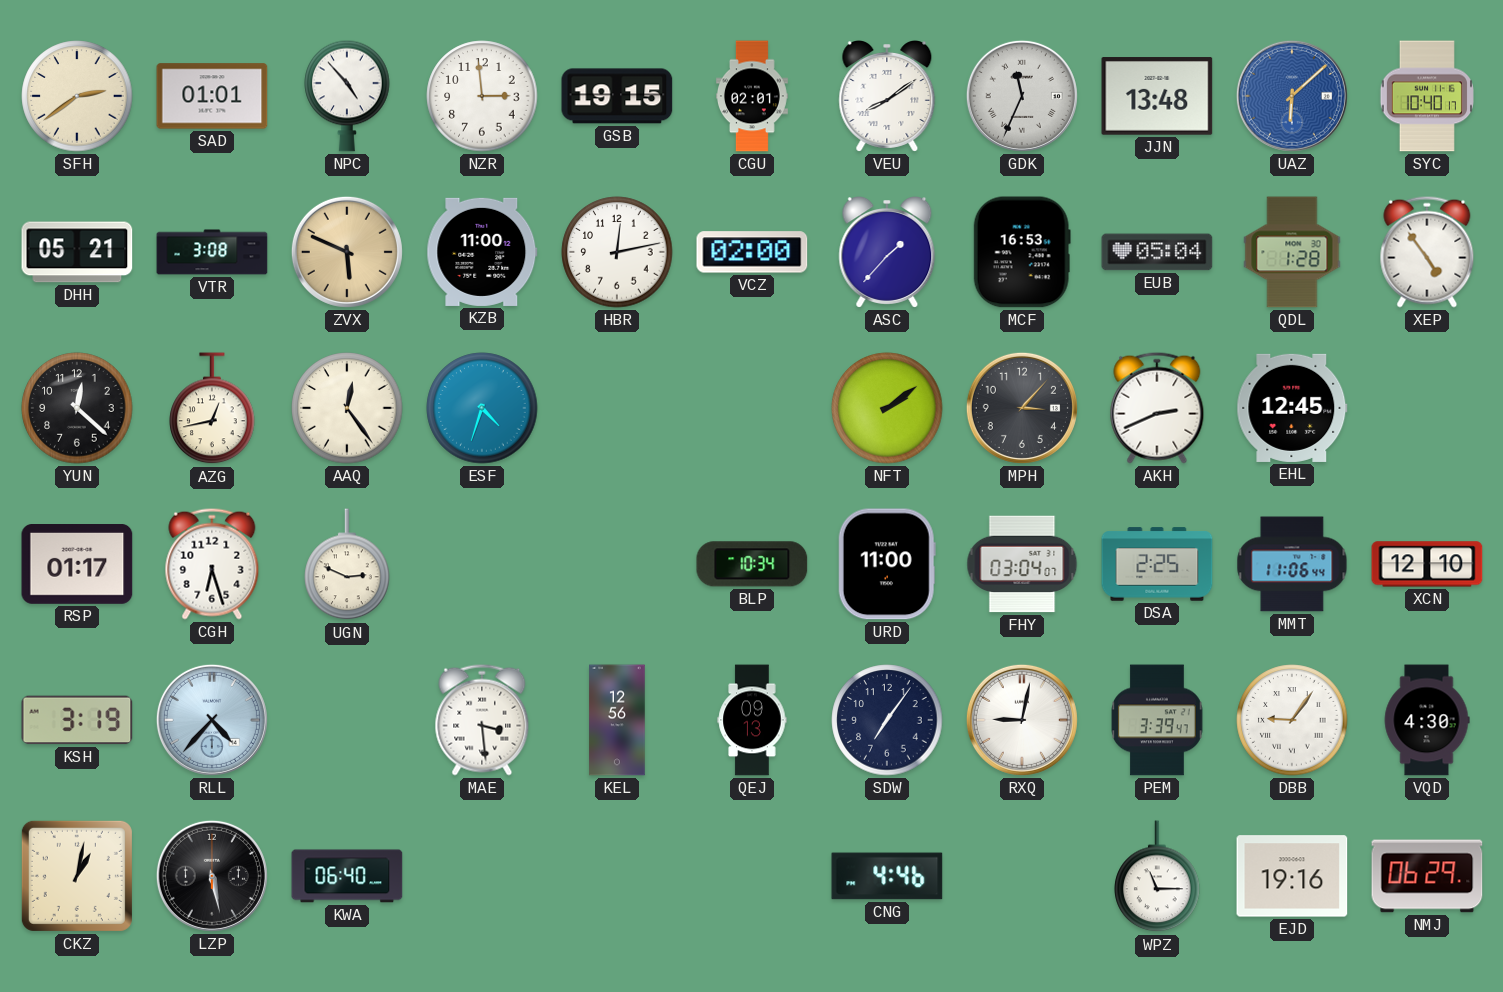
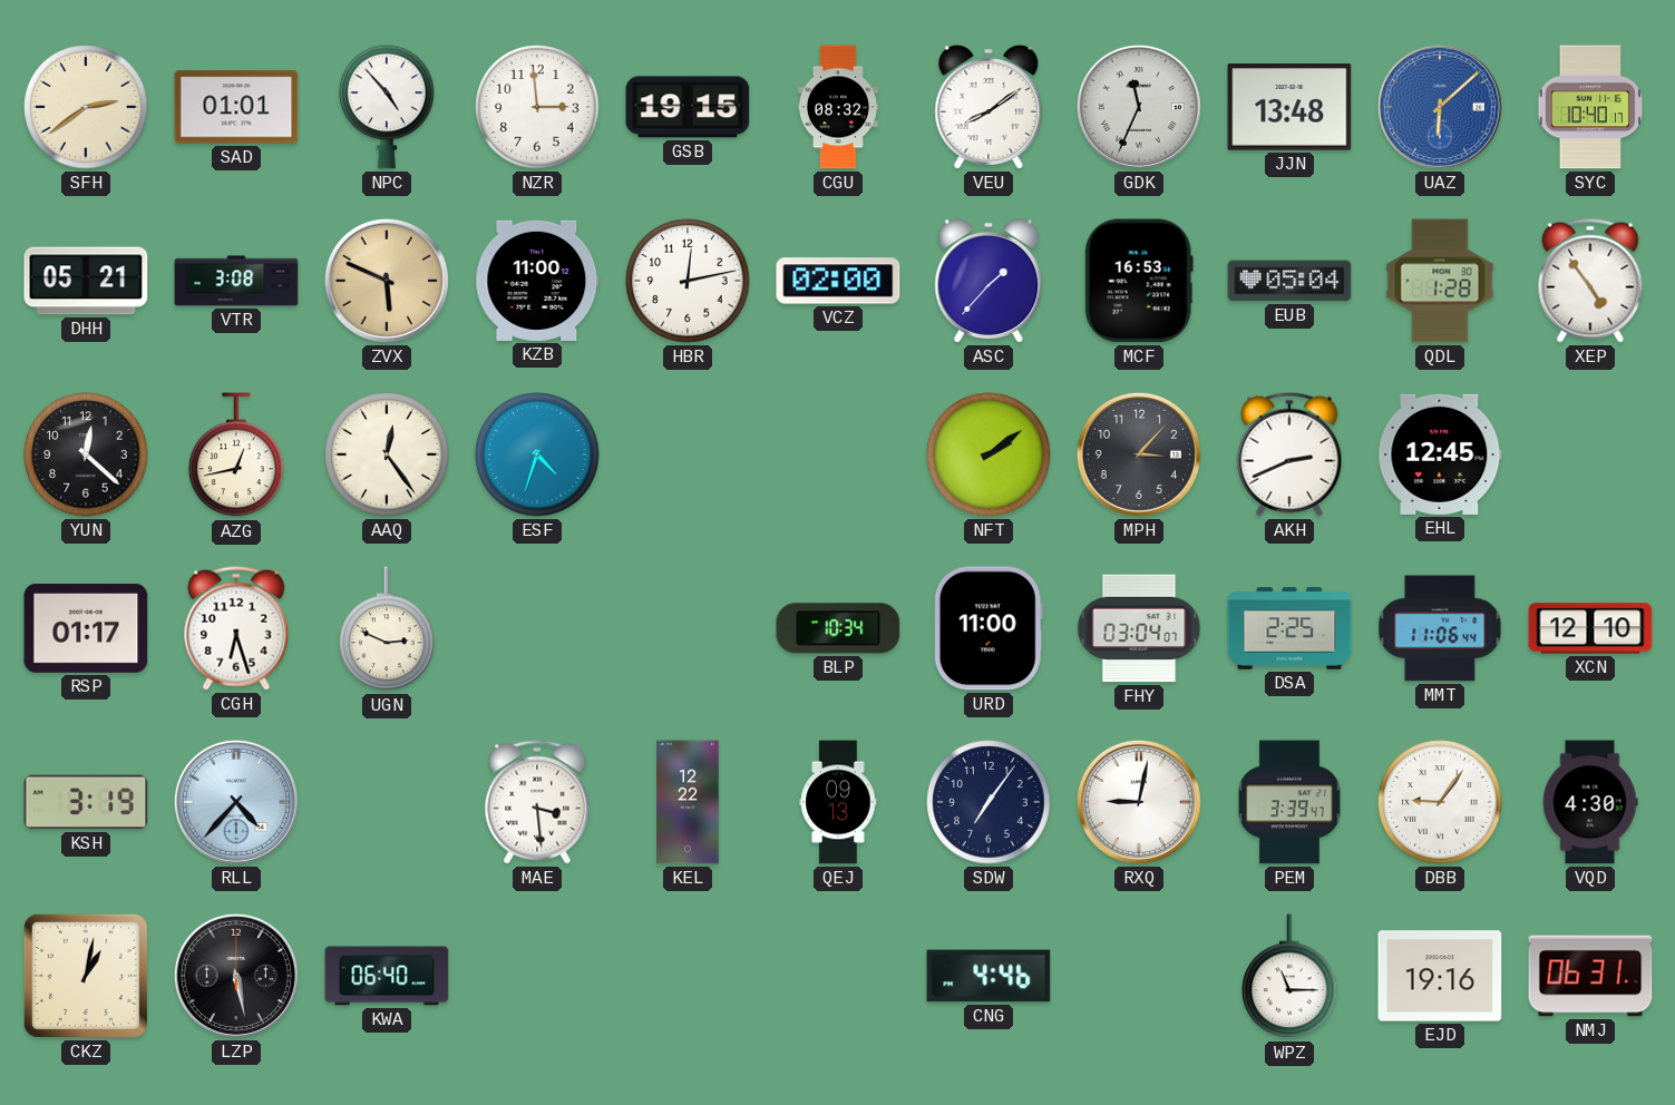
CGU: 02:01 -> 08:32 (839, 107)
KEL: 12:56 -> 12:22 (688, 802)
NMJ: 06:29 -> 06:31 (1590, 976)
